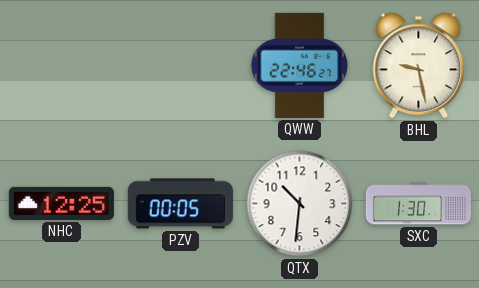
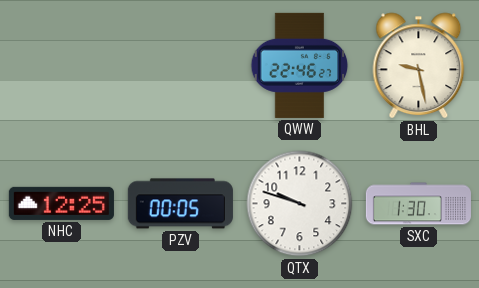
QTX: 10:31 -> 9:48 (300, 204)
